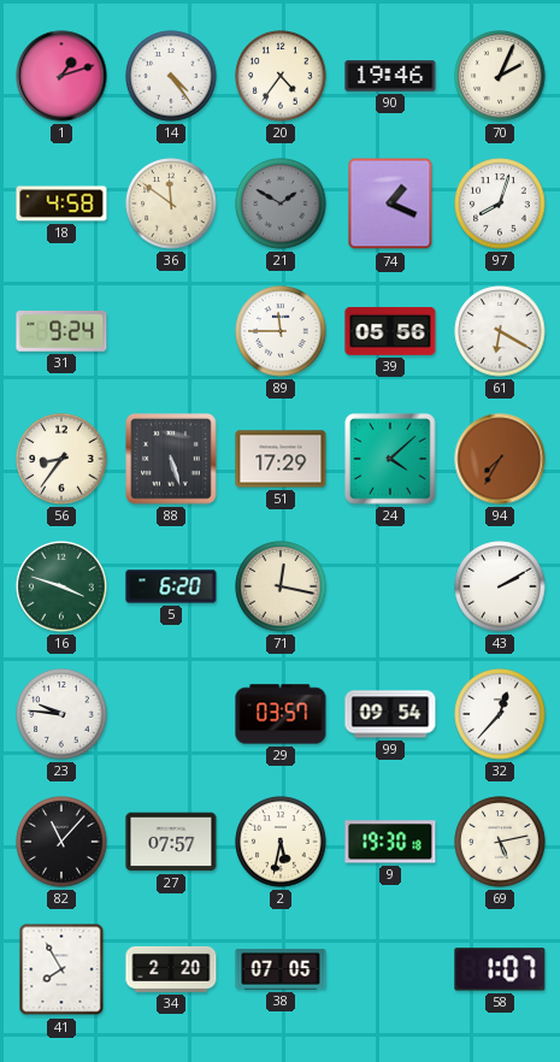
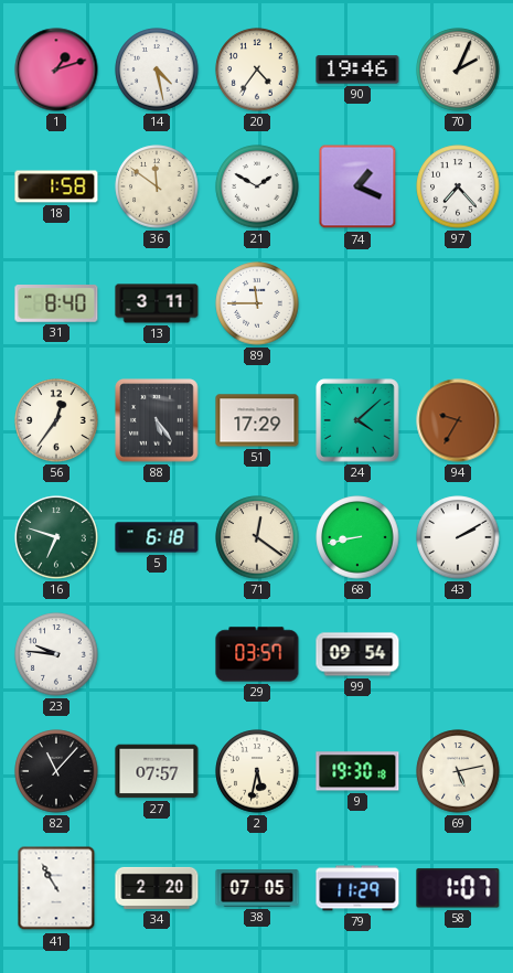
14: 4:24 -> 4:28 (157, 69)
18: 4:58 -> 1:58 (56, 186)
21 dial: grey -> white (257, 186)
97: 8:03 -> 7:23 (458, 186)
31: 9:24 -> 8:40 (56, 304)
13: none -> 3:11 (157, 303)
39: 05:56 -> none (390, 331)
61: 6:20 -> none (500, 331)
56: 8:36 -> 12:36 (56, 420)
88: 5:27 -> 5:24 (157, 420)
94: 7:35 -> 9:35 (458, 420)
16: 3:48 -> 6:48 (56, 537)
5: 6:20 -> 6:18 (157, 537)
71: 12:17 -> 12:21 (257, 537)
68: none -> 8:43 (357, 537)
32: 12:37 -> none (500, 714)
41: 7:55 -> 10:55 (56, 888)
79: none -> 11:29 (357, 888)
